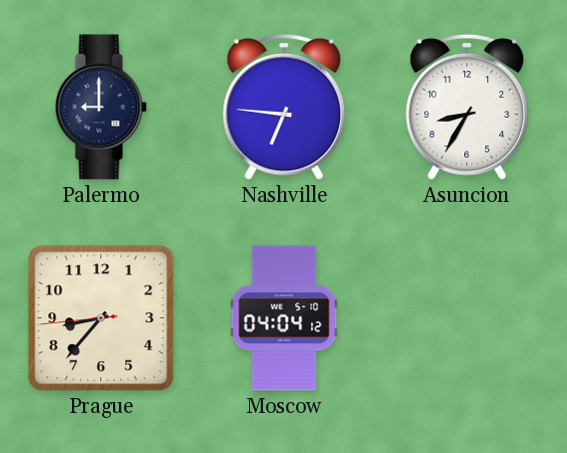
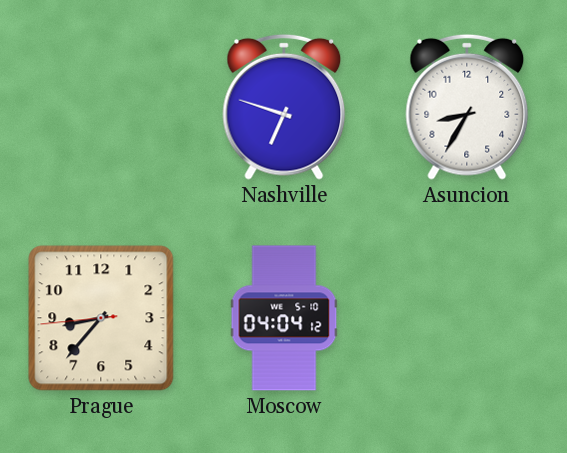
Palermo: 9:00 -> none (101, 107)
Nashville: 6:46 -> 6:48 (284, 107)
